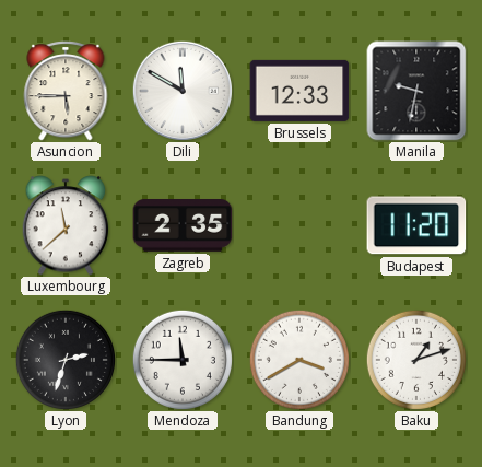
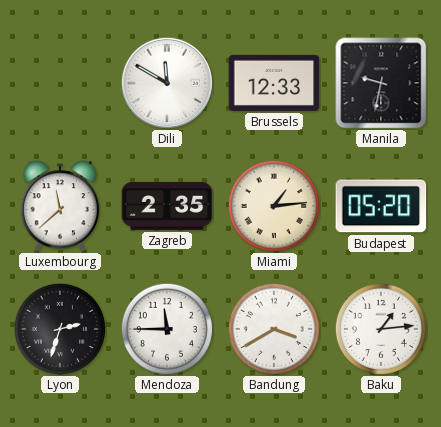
Asuncion: 5:45 -> none (66, 91)
Miami: none -> 1:14 (274, 206)
Budapest: 11:20 -> 05:20 (381, 206)
Baku: 1:12 -> 1:14 (381, 329)
